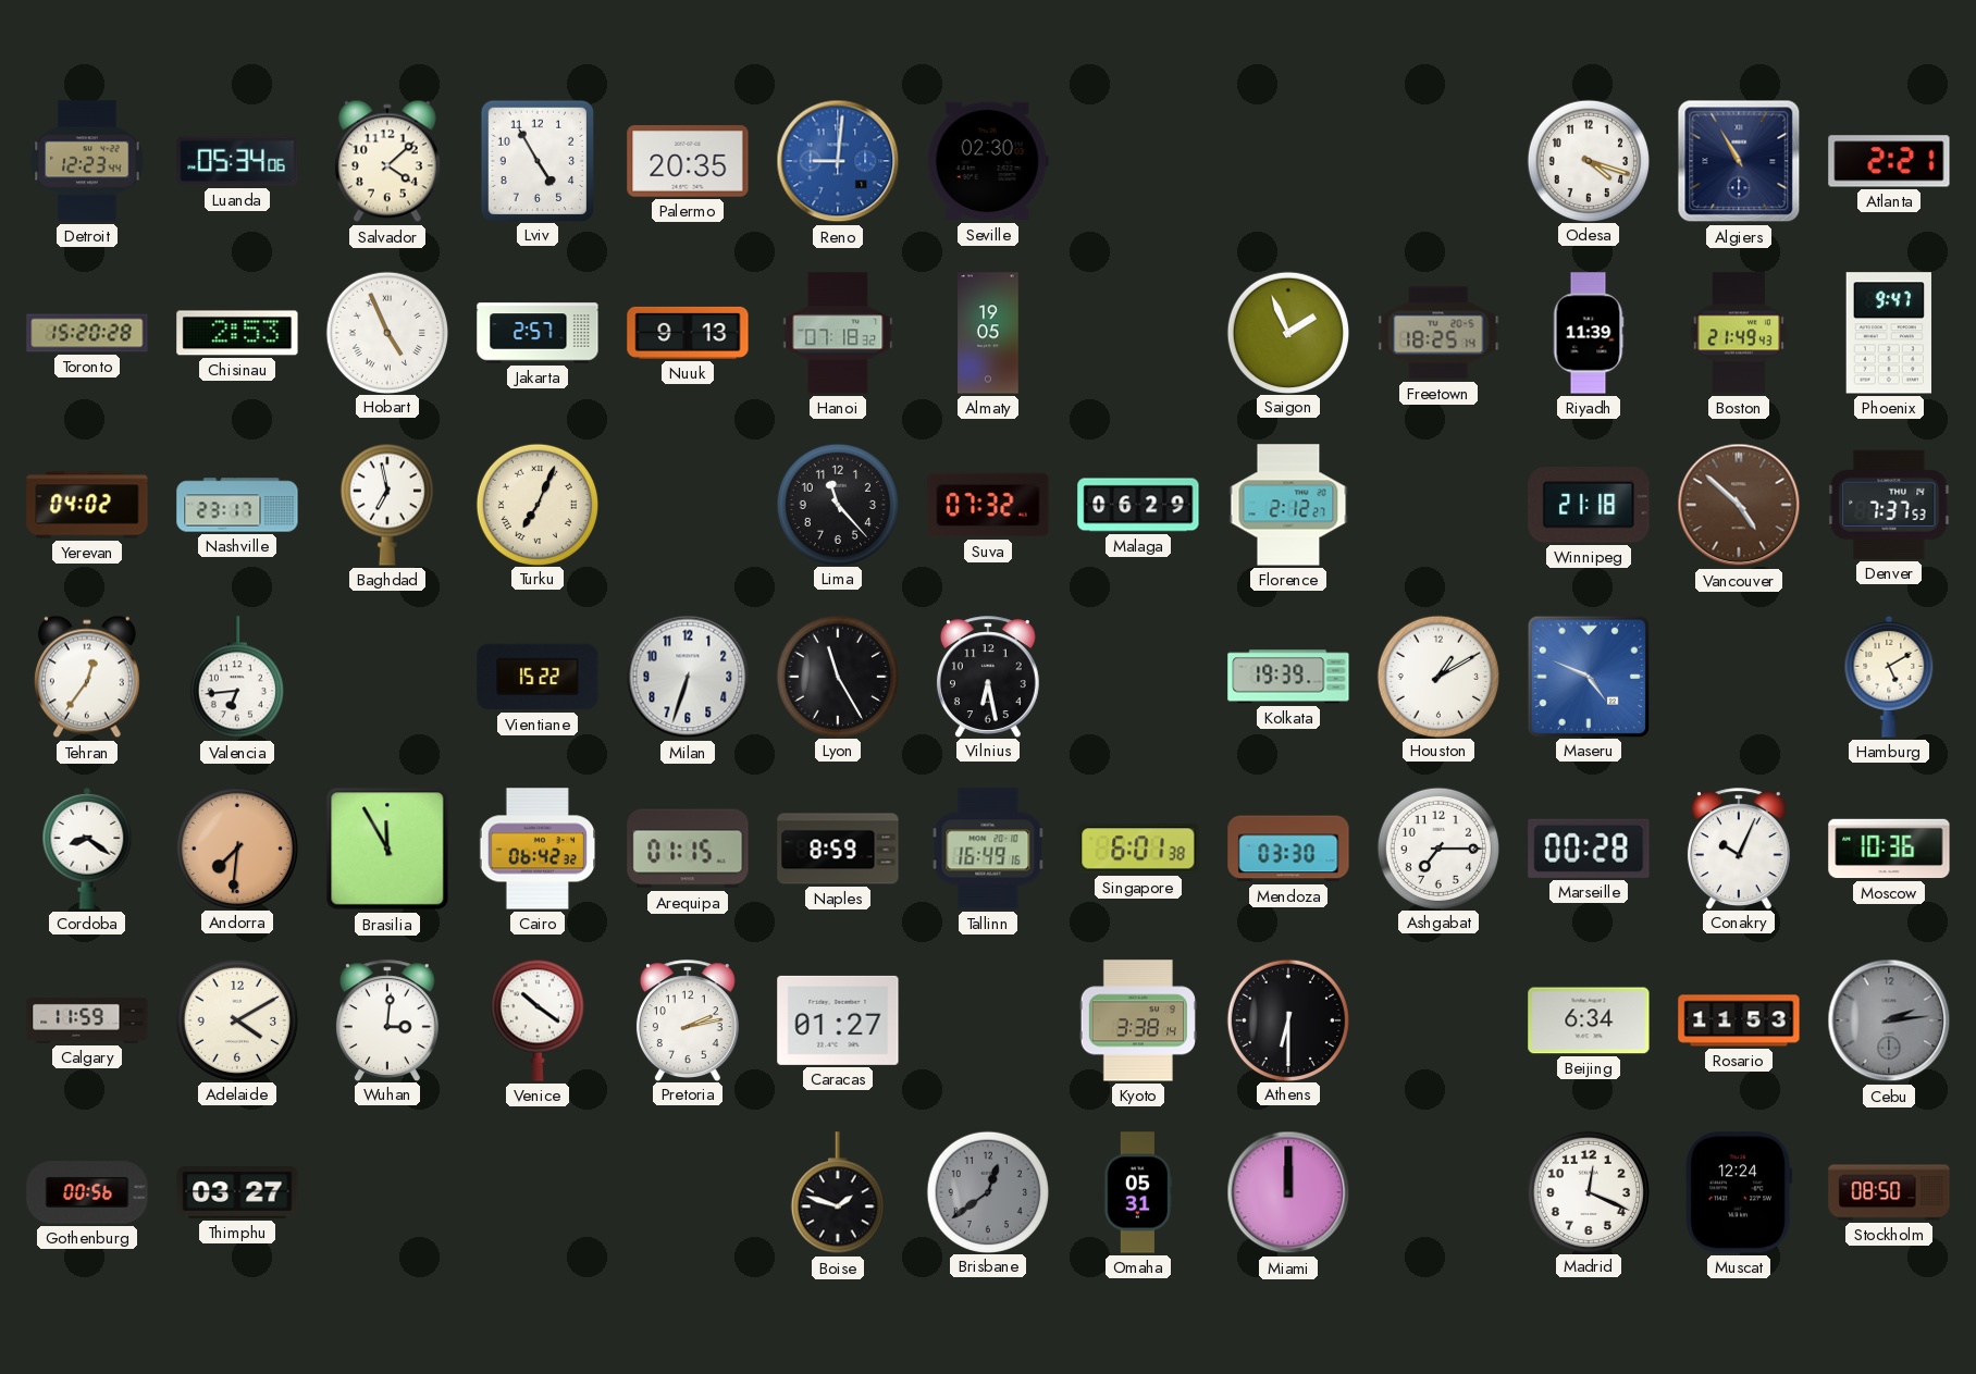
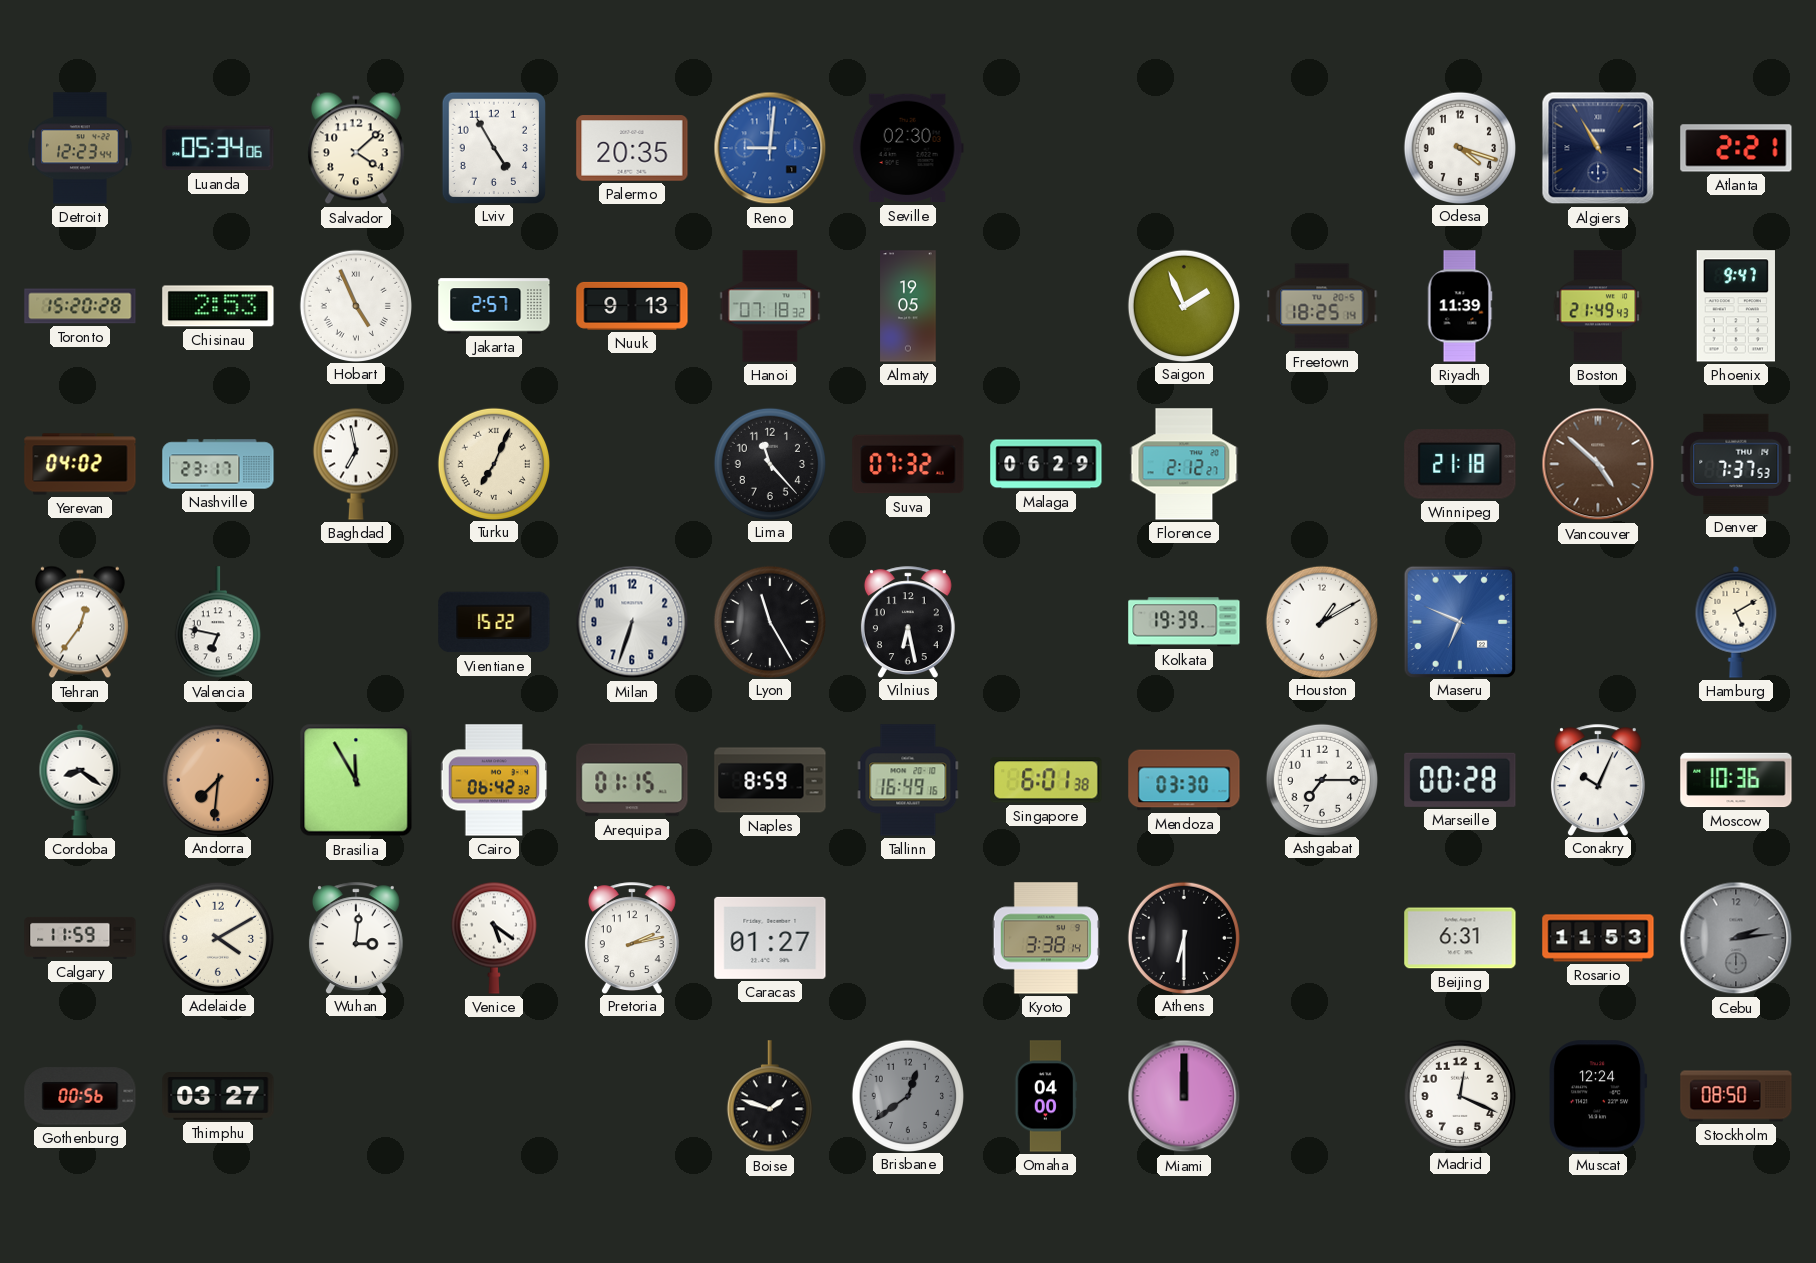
Valencia: 6:44 -> 6:47 (218, 623)
Maseru: 4:49 -> 6:49 (1459, 621)
Venice: 10:21 -> 5:21 (494, 938)
Beijing: 6:34 -> 6:31 (1460, 938)
Omaha: 05:31 -> 04:00 (1046, 1096)
